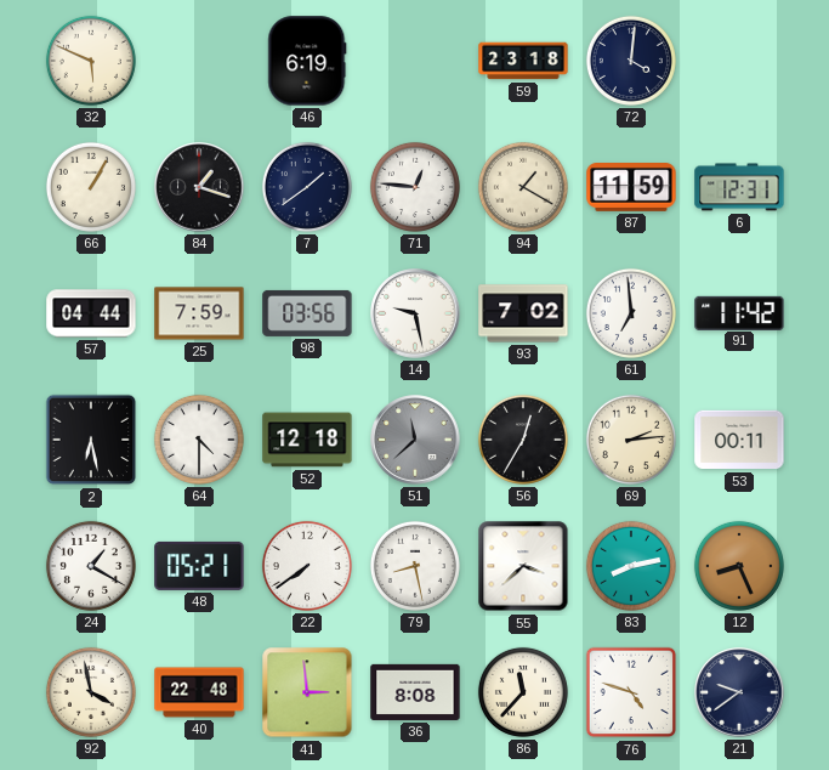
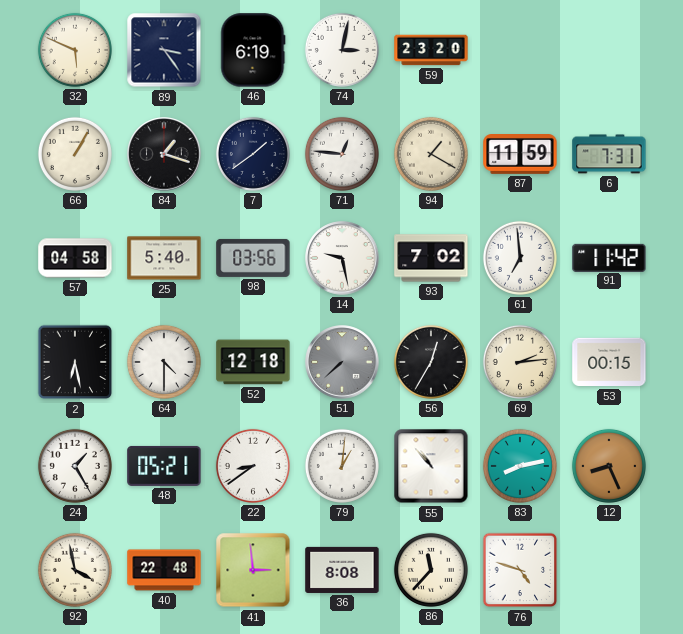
89: none -> 3:24 (164, 50)
74: none -> 3:02 (342, 50)
59: 23:18 -> 23:20 (431, 50)
72: 4:01 -> none (631, 61)
6: 12:31 -> 7:31 (609, 154)
57: 04:44 -> 04:58 (75, 258)
25: 7:59 -> 5:40 (164, 258)
51: 11:38 -> 7:38 (342, 362)
53: 00:11 -> 00:15 (609, 362)
24: 1:20 -> 1:25 (75, 466)
22: 7:39 -> 8:39 (253, 466)
79: 8:28 -> 1:01 (342, 466)
55: 3:38 -> 10:53 (431, 466)
21: 9:39 -> none (739, 692)
